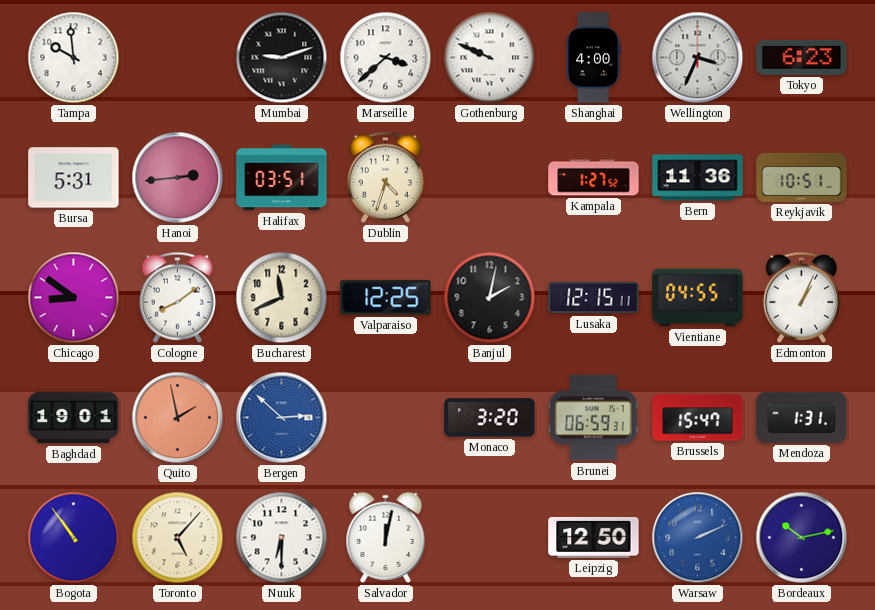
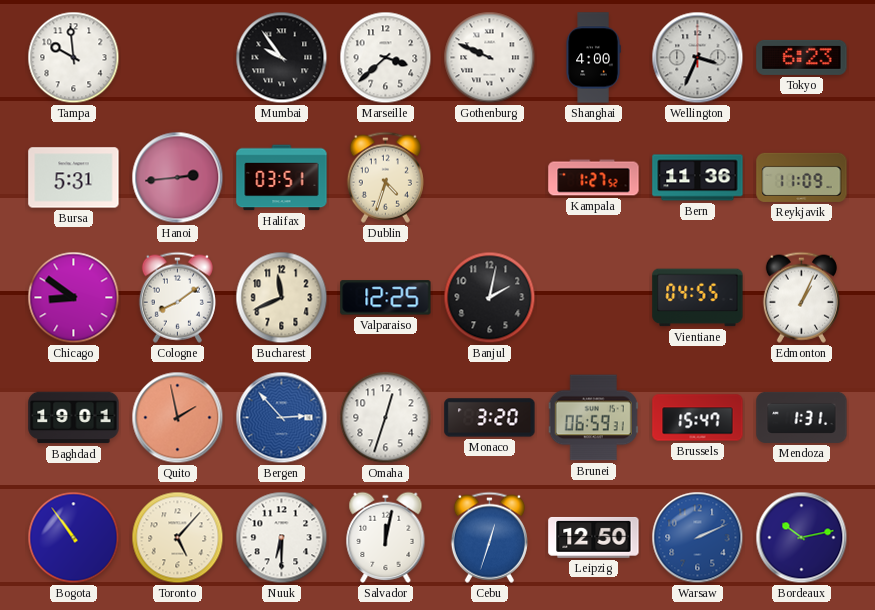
Mumbai: 9:12 -> 9:54 (282, 58)
Reykjavik: 10:51 -> 11:09 (802, 177)
Lusaka: 12:15 -> none (594, 298)
Bergen: 2:52 -> 2:53 (282, 418)
Omaha: none -> 12:33 (386, 418)
Cebu: none -> 12:33 (489, 537)
